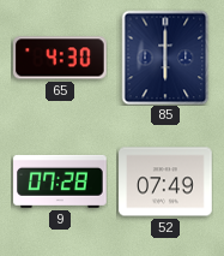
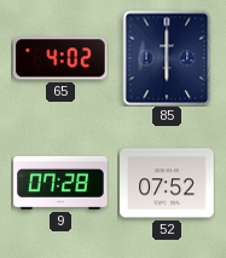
65: 4:30 -> 4:02 (62, 58)
52: 07:49 -> 07:52 (167, 183)
